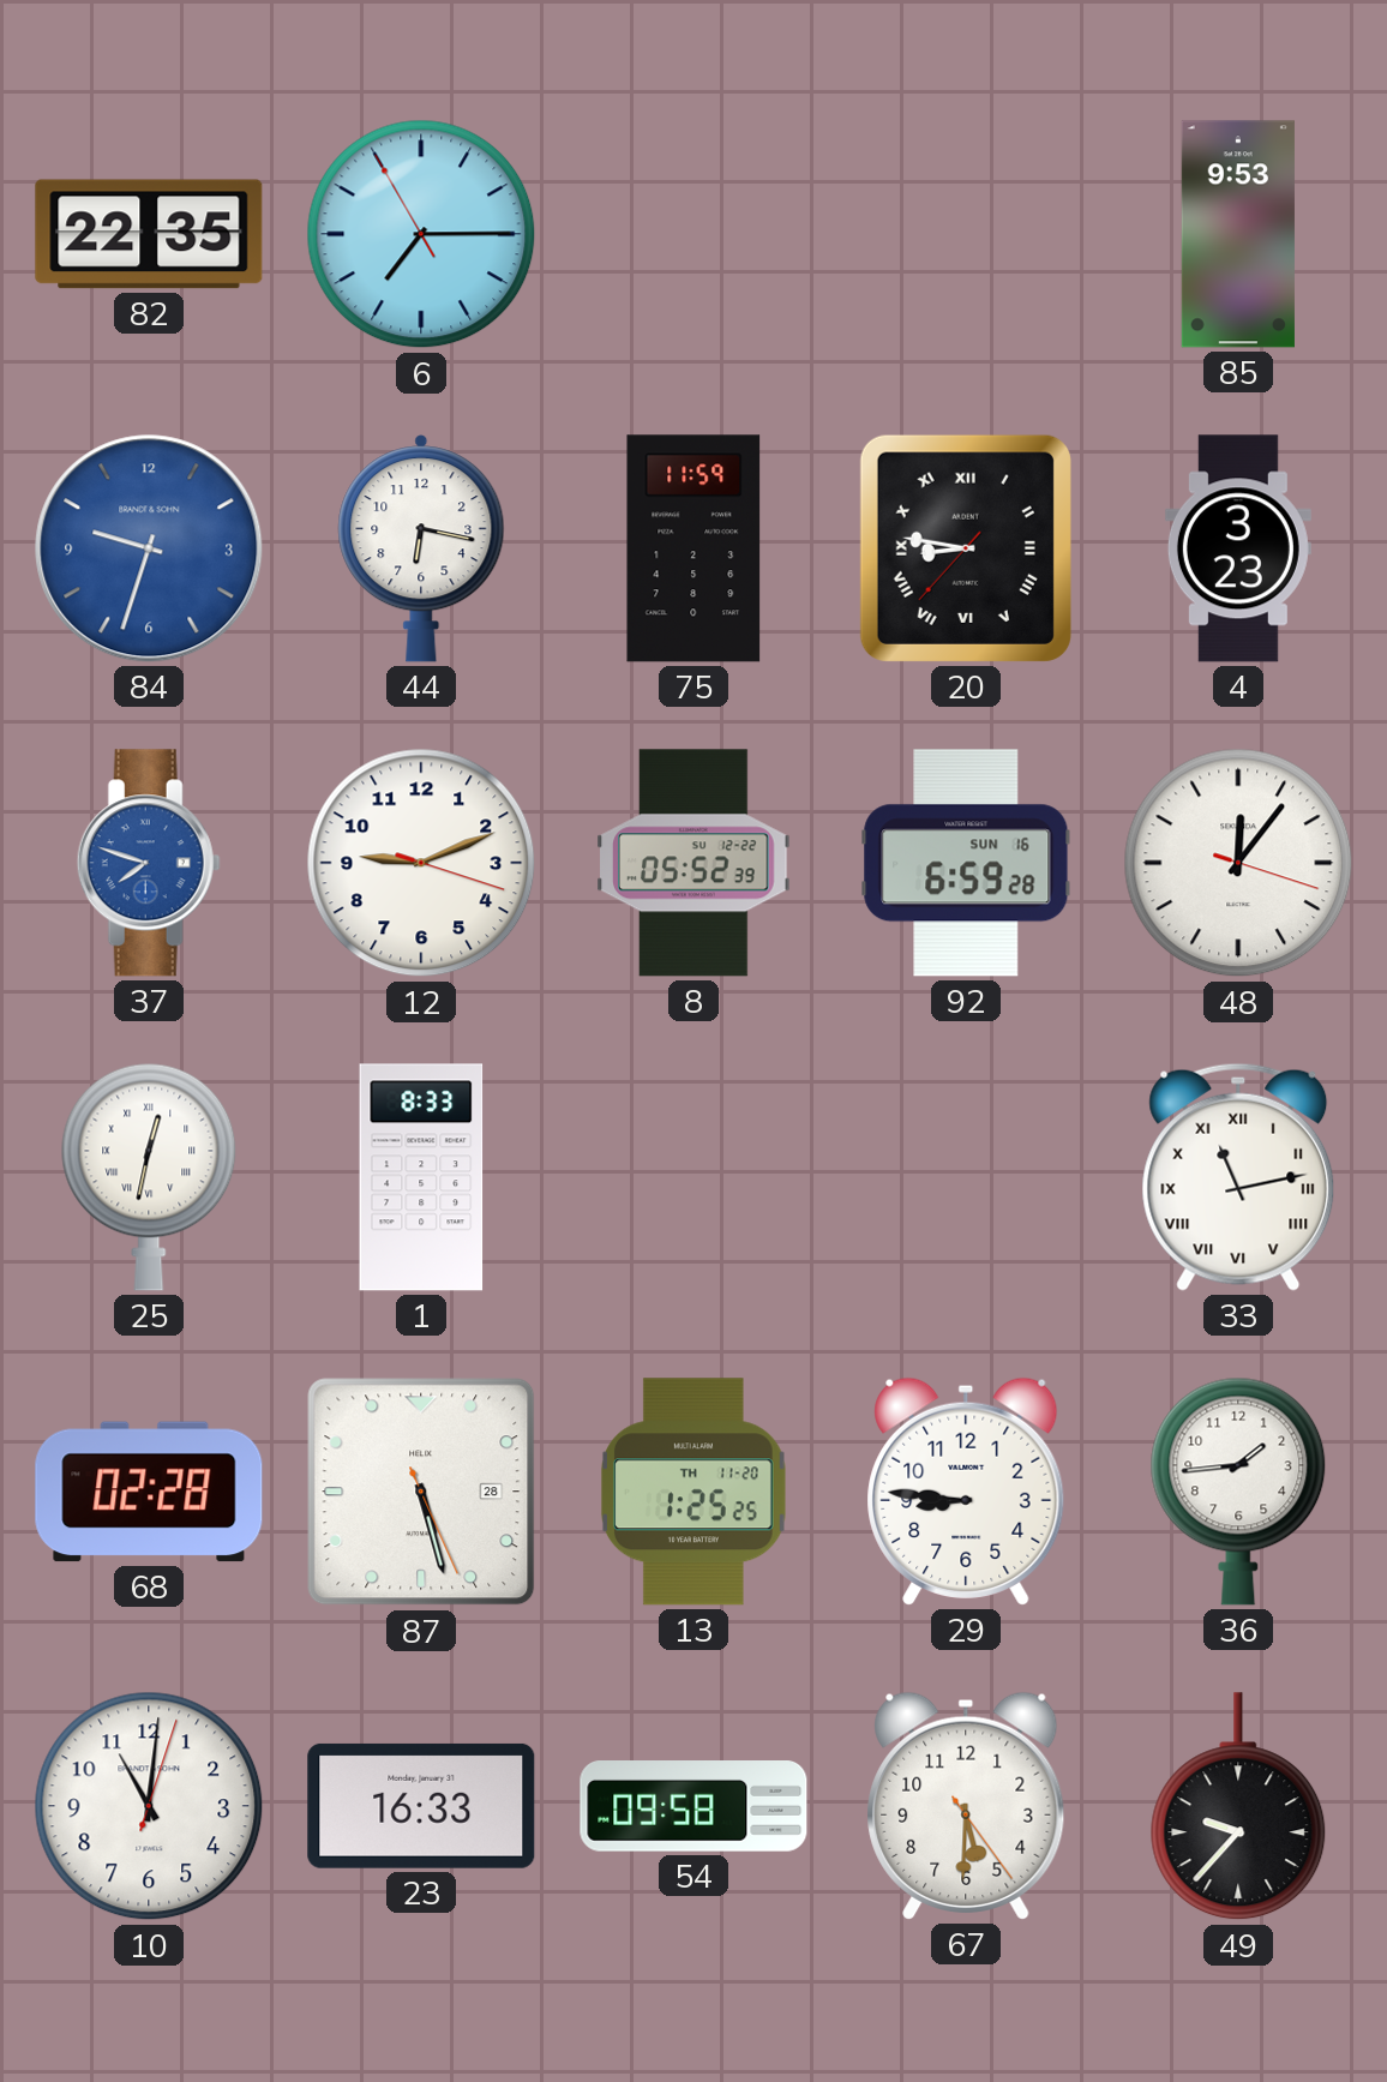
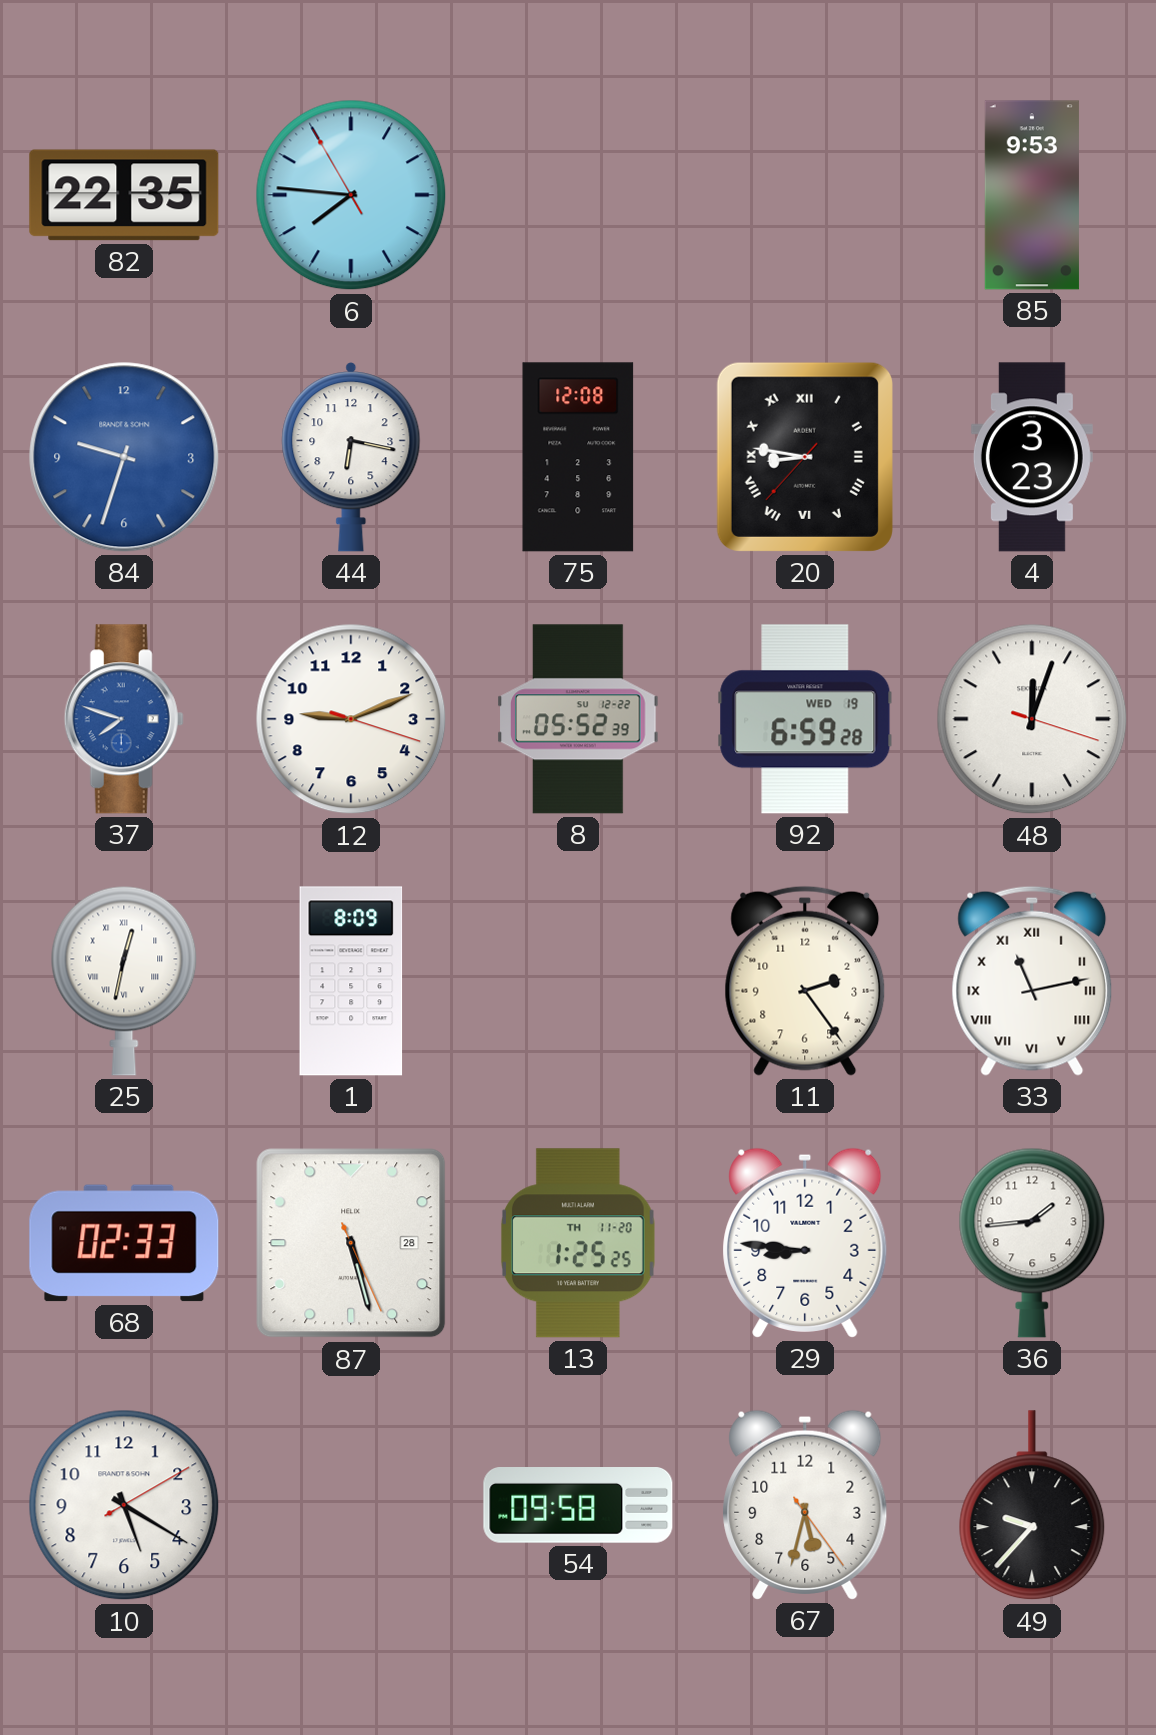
6: 7:14 -> 7:45 (351, 195)
75: 11:59 -> 12:08 (578, 457)
92 date: SUN 16 -> WED 19 (805, 719)
48: 12:06 -> 12:03 (1032, 719)
1: 8:33 -> 8:09 (351, 981)
11: none -> 2:24 (805, 981)
68: 02:28 -> 02:33 (124, 1243)
10: 11:01 -> 5:20 (124, 1505)
23: 16:33 -> none (421, 1806)
67: 5:30 -> 5:32 (805, 1505)
